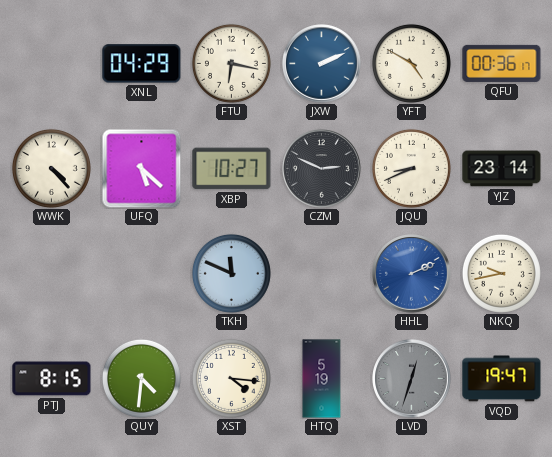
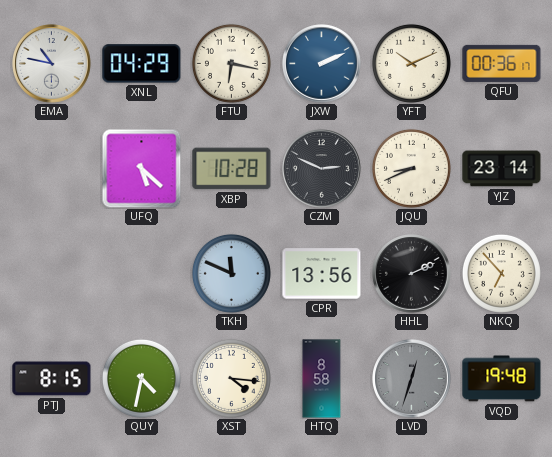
EMA: none -> 10:47 (52, 64)
YFT: 4:50 -> 10:11 (411, 63)
WWK: 4:23 -> none (51, 168)
XBP: 10:27 -> 10:28 (232, 169)
CPR: none -> 13:56 (322, 274)
HHL dial: blue -> black (412, 274)
NKQ: 9:43 -> 6:53 (501, 273)
QUY: 4:31 -> 4:32 (141, 378)
HTQ: 5:19 -> 8:58 (322, 379)
VQD: 19:47 -> 19:48 (502, 379)
